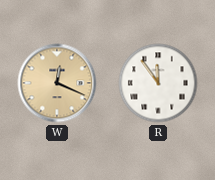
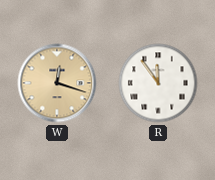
W: 12:19 -> 12:18 (57, 83)
